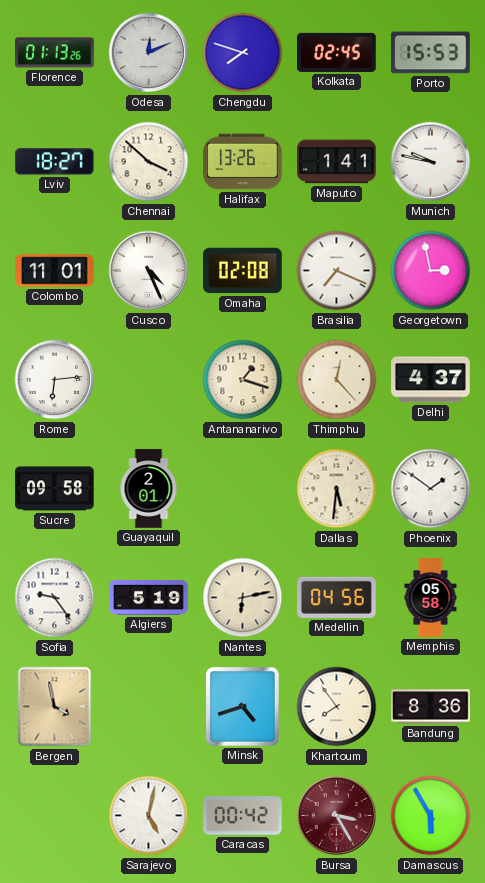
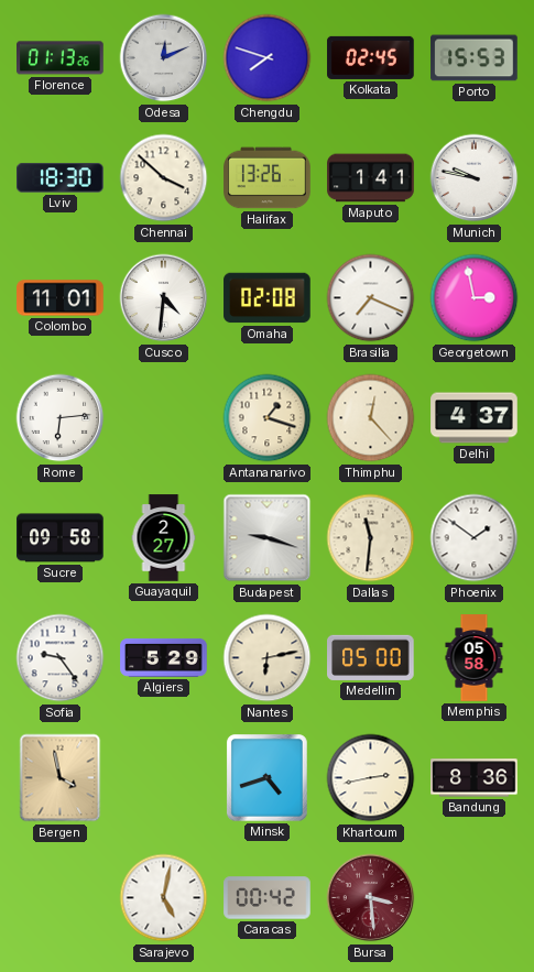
Lviv: 18:27 -> 18:30 (61, 178)
Cusco: 4:26 -> 4:31 (164, 298)
Guayaquil: 2:01 -> 2:27 (164, 538)
Budapest: none -> 9:18 (268, 538)
Dallas: 5:31 -> 11:31 (371, 538)
Algiers: 5:19 -> 5:29 (164, 657)
Medellin: 04:56 -> 05:00 (371, 657)
Khartoum: 7:54 -> 2:43 (371, 778)
Bursa: 3:25 -> 3:29 (371, 898)
Damascus: 5:55 -> none (431, 816)
